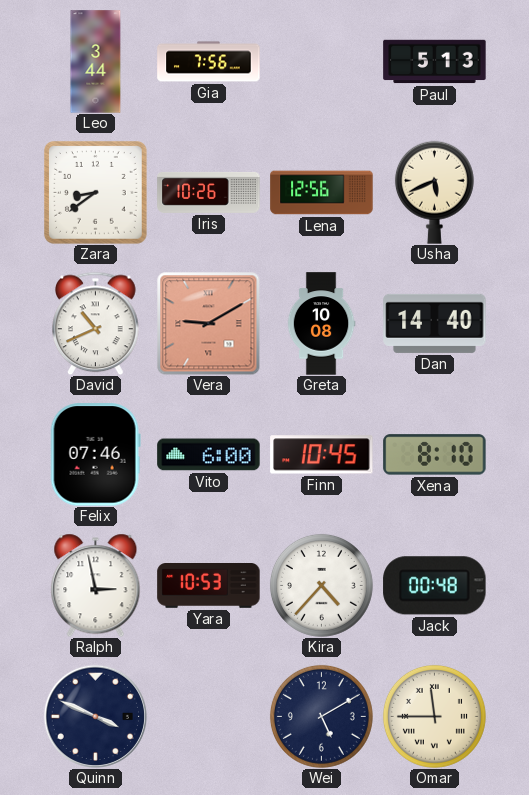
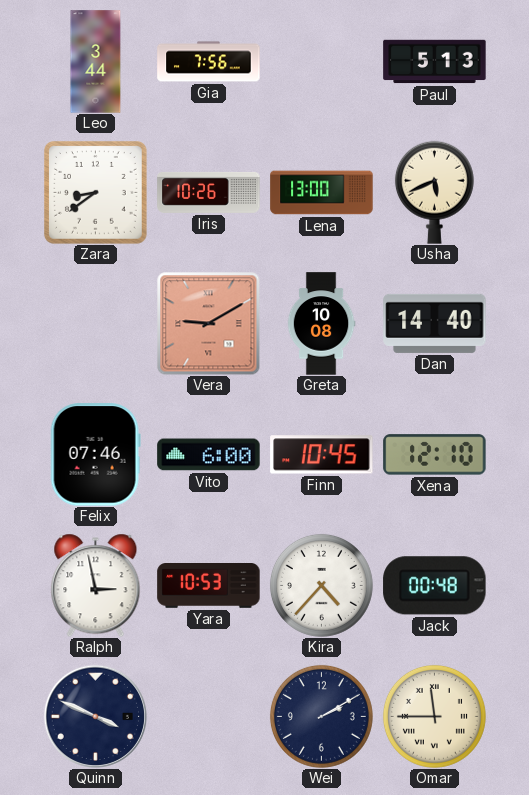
Lena: 12:56 -> 13:00 (322, 193)
David: 10:41 -> none (96, 323)
Xena: 8:10 -> 12:10 (435, 455)
Wei: 5:10 -> 2:10 (321, 716)
